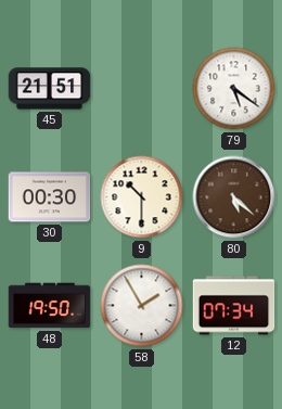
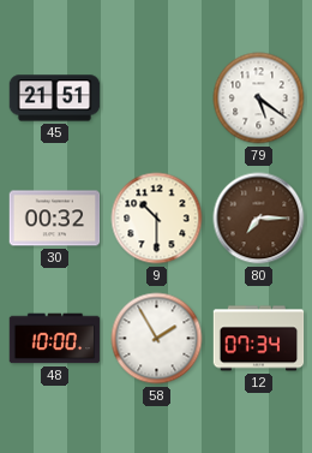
30: 00:30 -> 00:32 (55, 219)
80: 5:22 -> 7:15 (259, 219)
48: 19:50 -> 10:00 (55, 339)
